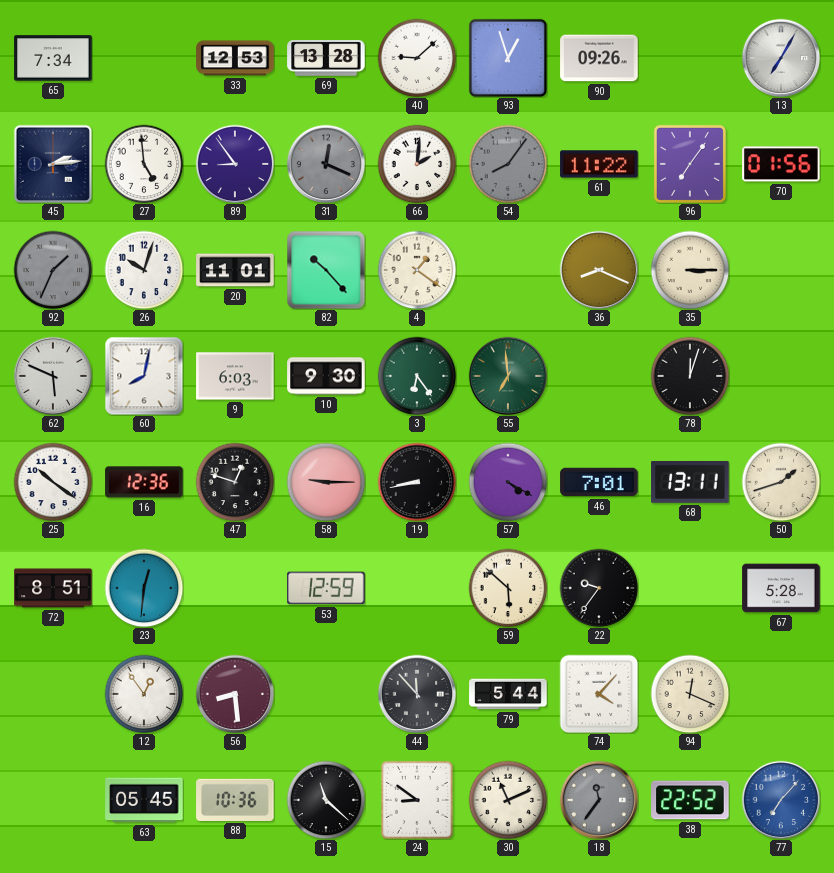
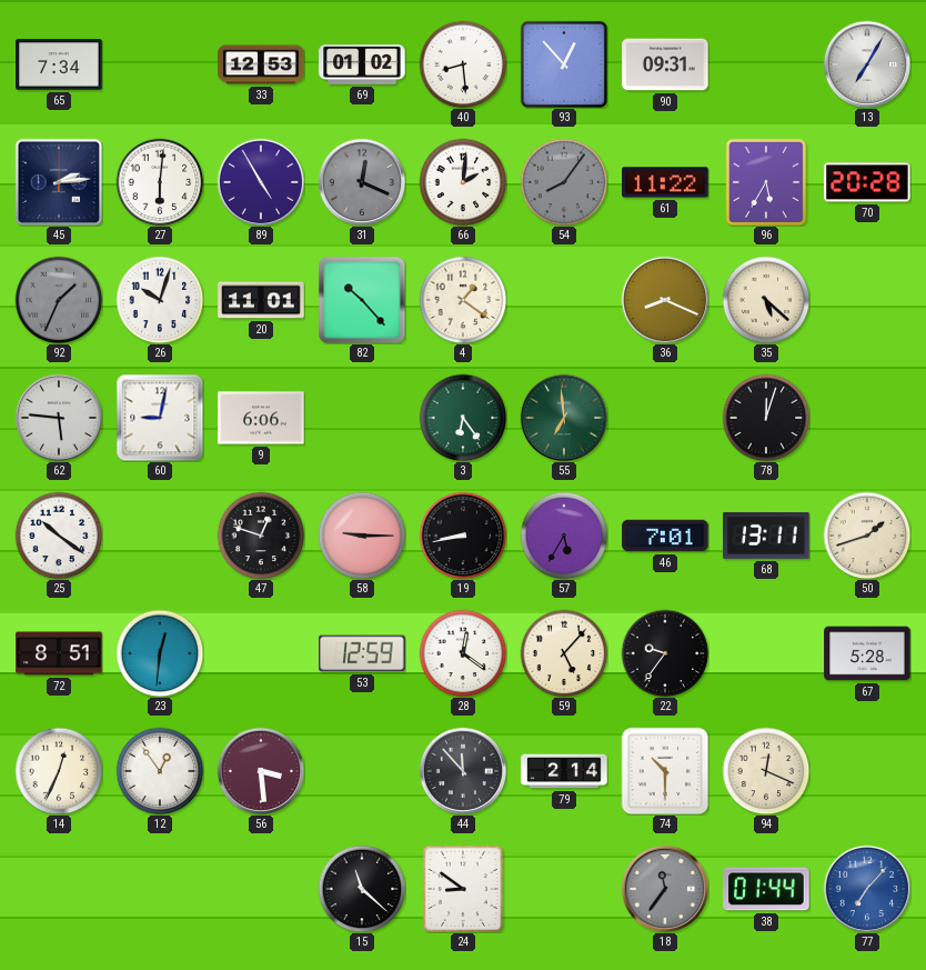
69: 13:28 -> 01:02 (362, 64)
40: 9:08 -> 8:29 (463, 64)
93: 12:57 -> 12:53 (564, 64)
90: 09:26 -> 09:31 (665, 64)
27: 4:59 -> 6:01 (160, 182)
89: 8:54 -> 4:55 (261, 182)
96: 7:06 -> 5:35 (766, 182)
70: 01:56 -> 20:28 (867, 182)
35: 3:15 -> 5:22 (766, 300)
62: 5:49 -> 5:46 (59, 418)
60: 8:02 -> 9:02 (160, 418)
9: 6:03 -> 6:06 (261, 418)
10: 9:30 -> none (326, 376)
16: 12:36 -> none (144, 482)
57: 4:20 -> 5:35 (564, 536)
28: none -> 12:21 (463, 653)
59: 5:52 -> 5:07 (564, 653)
14: none -> 12:34 (59, 771)
56: 8:29 -> 3:29 (261, 771)
79: 5:44 -> 2:14 (564, 771)
74: 4:07 -> 10:30 (665, 771)
63: 05:45 -> none (144, 800)
88: 10:36 -> none (235, 800)
30: 11:11 -> none (508, 800)
38: 22:52 -> 01:44 (766, 889)
